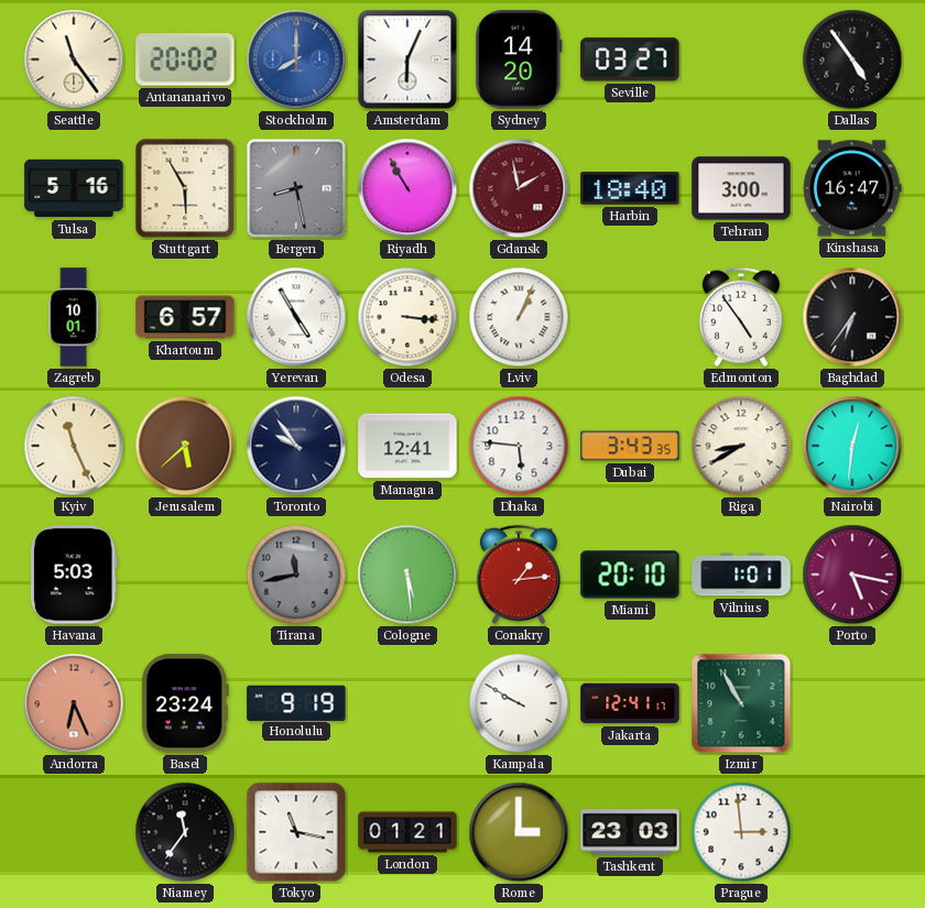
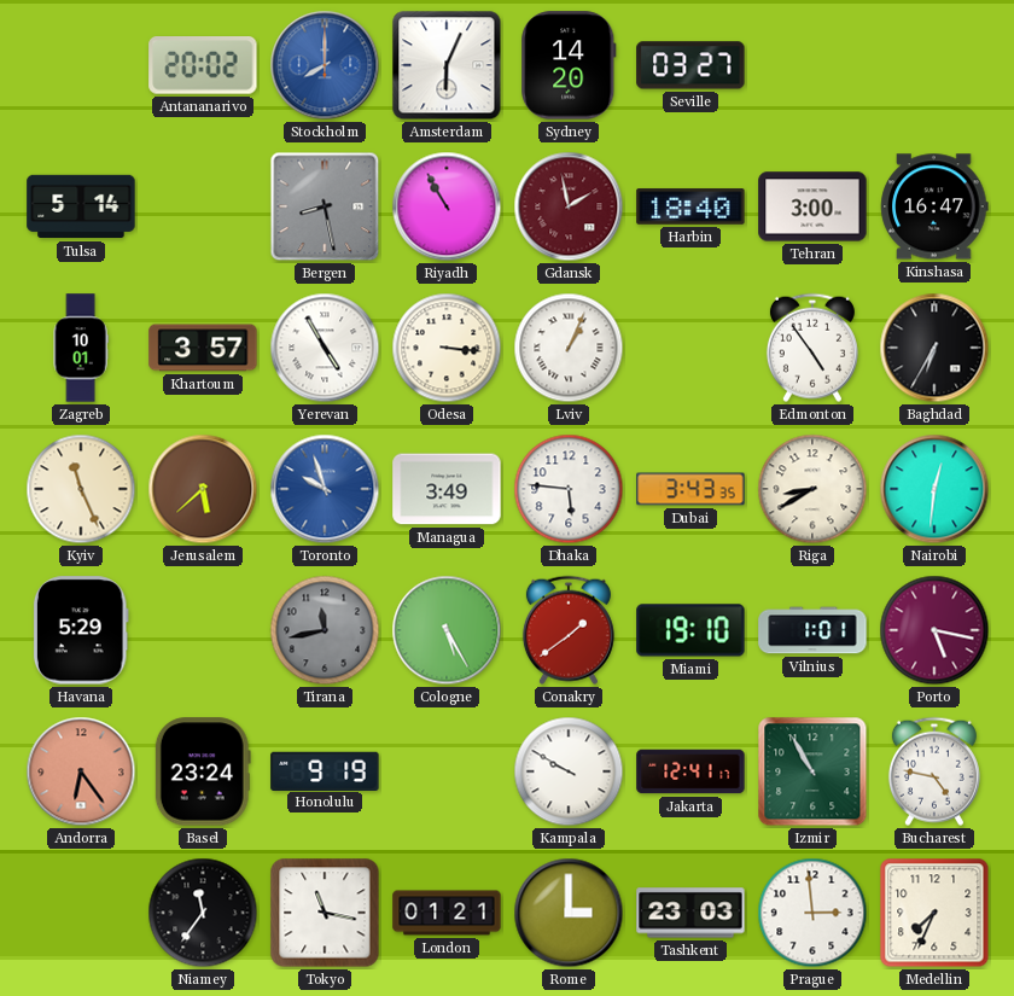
Seattle: 11:24 -> none (74, 59)
Dallas: 4:54 -> none (852, 59)
Tulsa: 5:16 -> 5:14 (81, 206)
Stuttgart: 5:55 -> none (185, 188)
Khartoum: 6:57 -> 3:57 (203, 348)
Baghdad: 6:36 -> 6:35 (934, 348)
Toronto: 9:54 -> 9:57 (325, 489)
Toronto dial: navy -> blue (325, 489)
Managua: 12:41 -> 3:49 (447, 489)
Havana: 5:03 -> 5:29 (81, 630)
Cologne: 5:29 -> 5:25 (447, 630)
Conakry: 1:14 -> 1:39 (569, 630)
Miami: 20:10 -> 19:10 (690, 630)
Andorra: 6:26 -> 6:24 (81, 771)
Bucharest: none -> 4:47 (934, 771)
Medellin: none -> 7:34 (934, 913)
